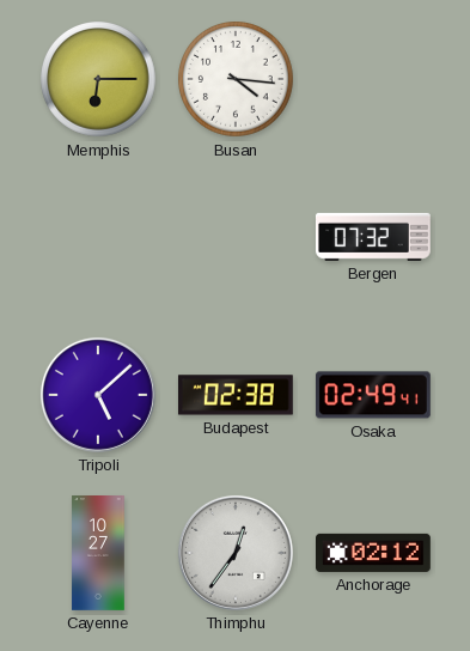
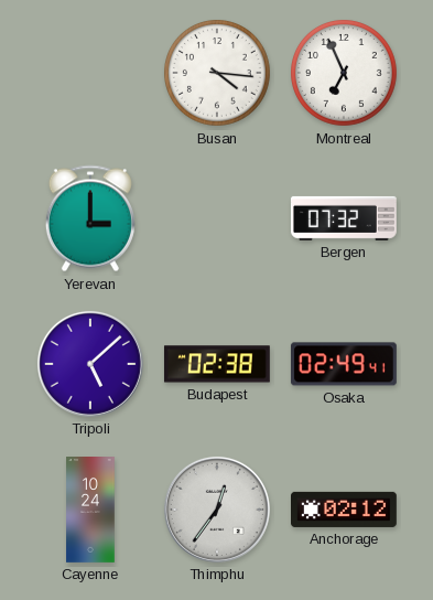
Memphis: 6:15 -> none (99, 80)
Montreal: none -> 6:56 (345, 74)
Yerevan: none -> 3:00 (90, 218)
Cayenne: 10:27 -> 10:24 (90, 511)
